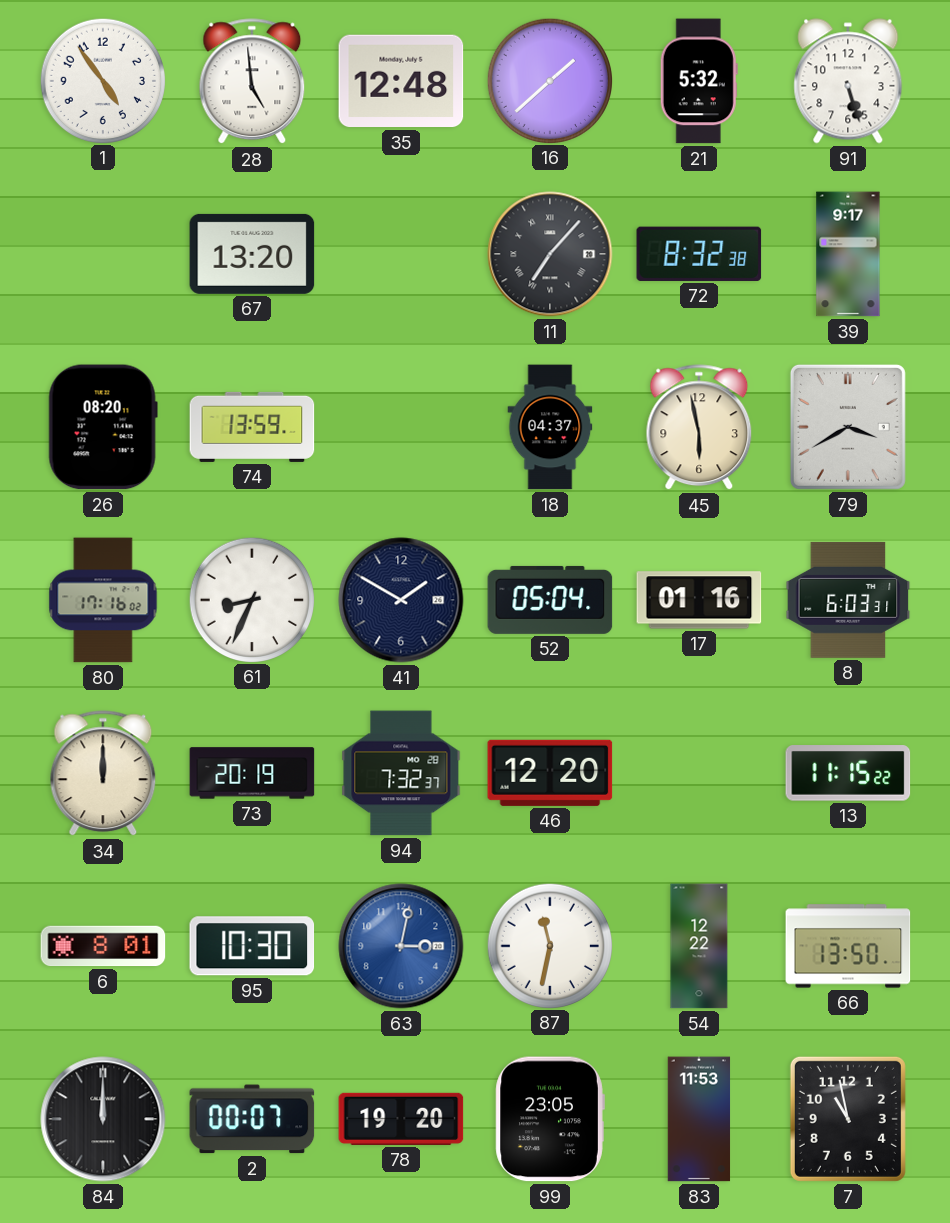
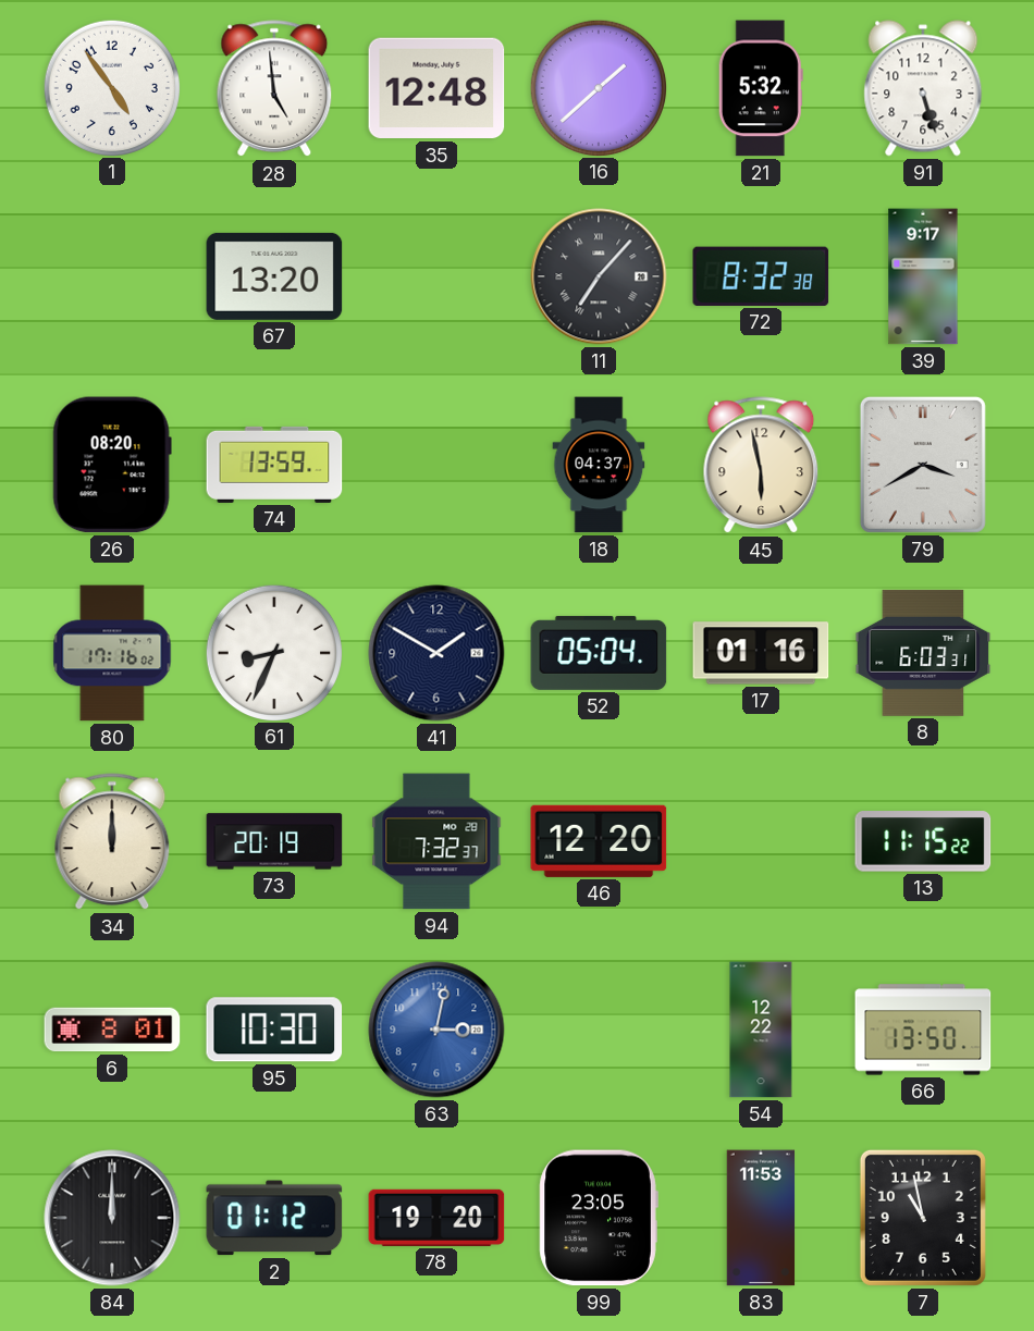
87: 11:32 -> none (549, 945)
2: 00:07 -> 01:12 (274, 1218)
